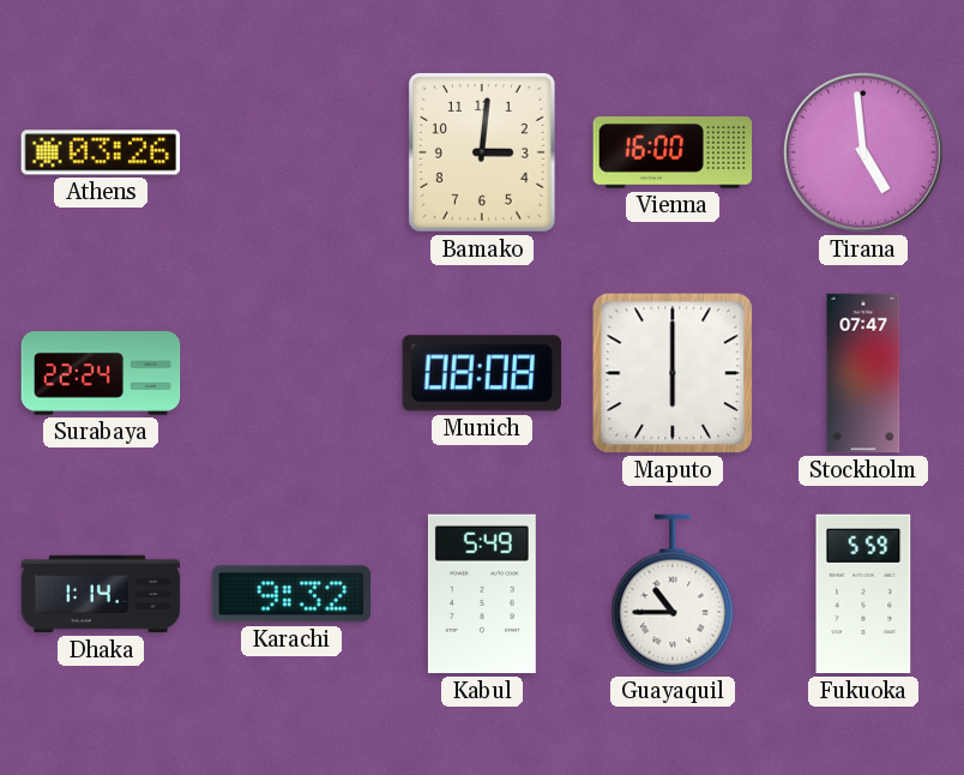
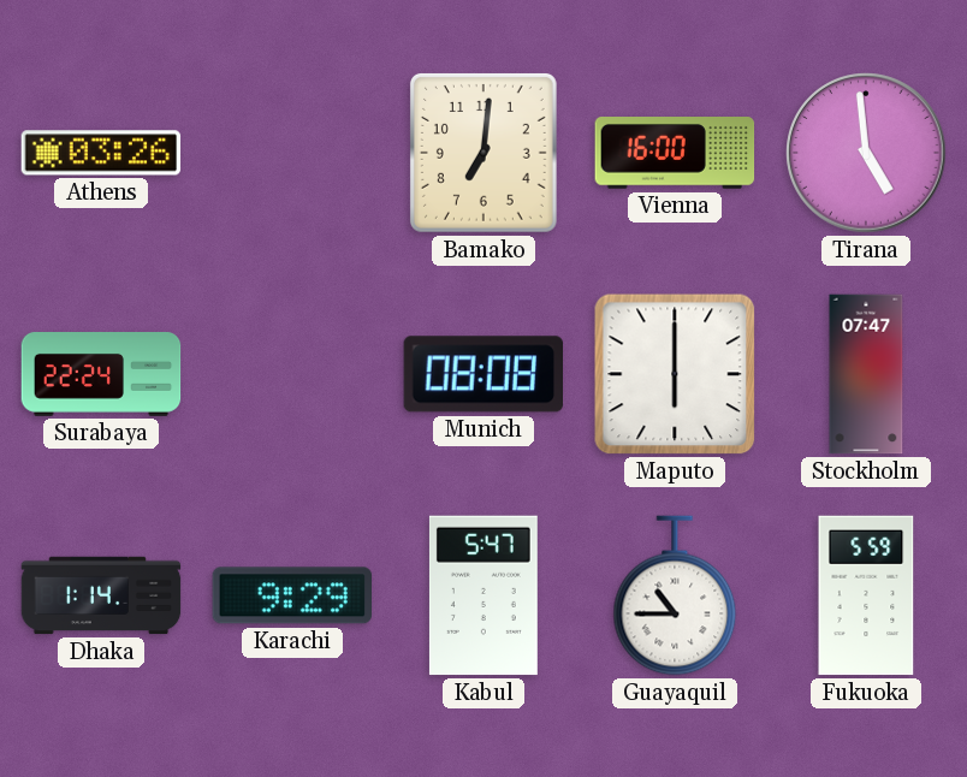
Bamako: 3:01 -> 7:01 (483, 153)
Karachi: 9:32 -> 9:29 (291, 595)
Kabul: 5:49 -> 5:47 (483, 595)
